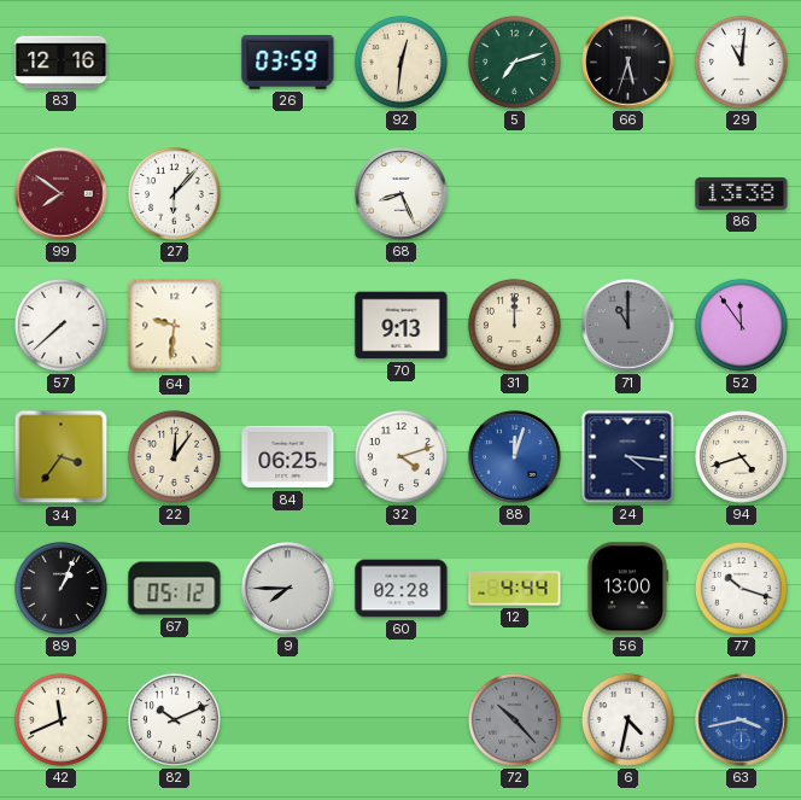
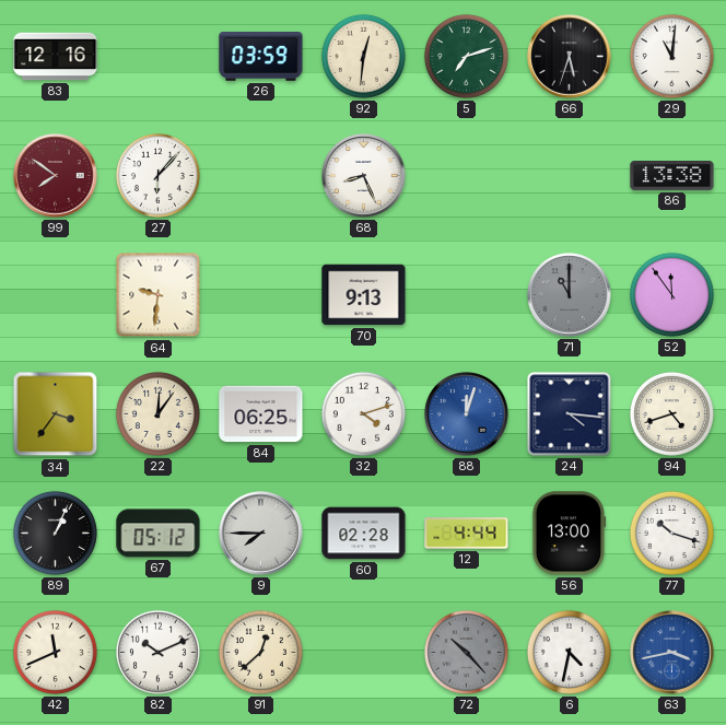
57: 7:38 -> none (60, 325)
31: 12:00 -> none (514, 325)
91: none -> 12:38 (260, 652)
